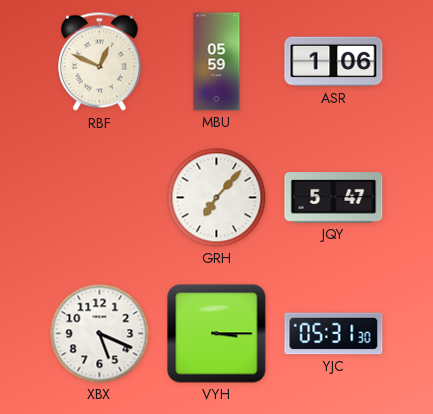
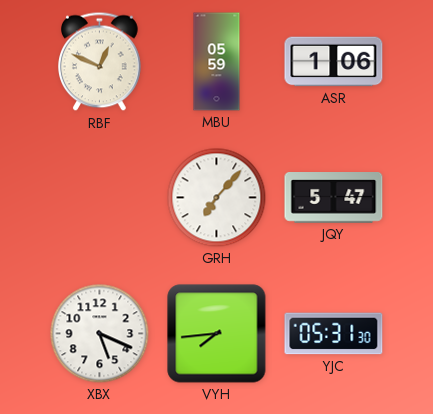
VYH: 3:15 -> 7:44 (217, 334)
